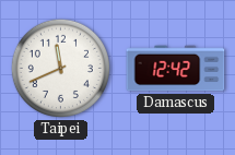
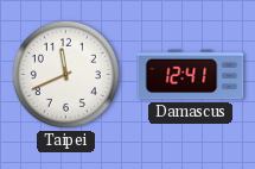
Damascus: 12:42 -> 12:41 (191, 75)
